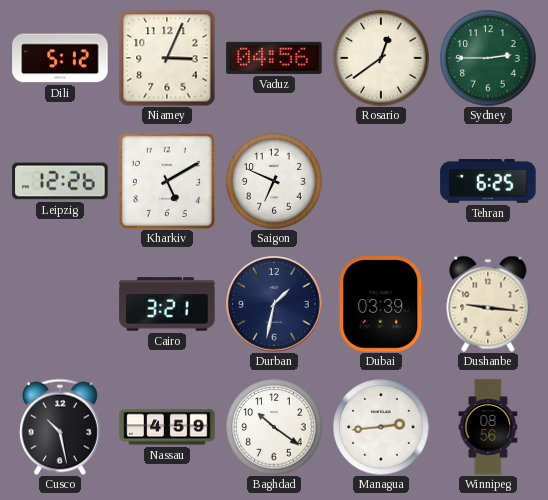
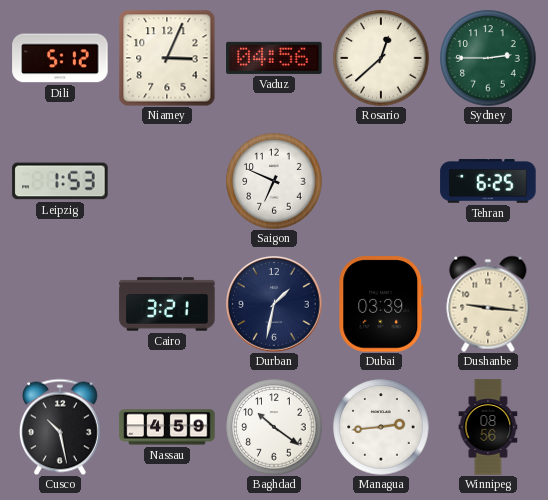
Rosario: 12:39 -> 12:38 (381, 58)
Leipzig: 12:26 -> 1:53 (60, 181)
Kharkiv: 5:10 -> none (167, 181)
